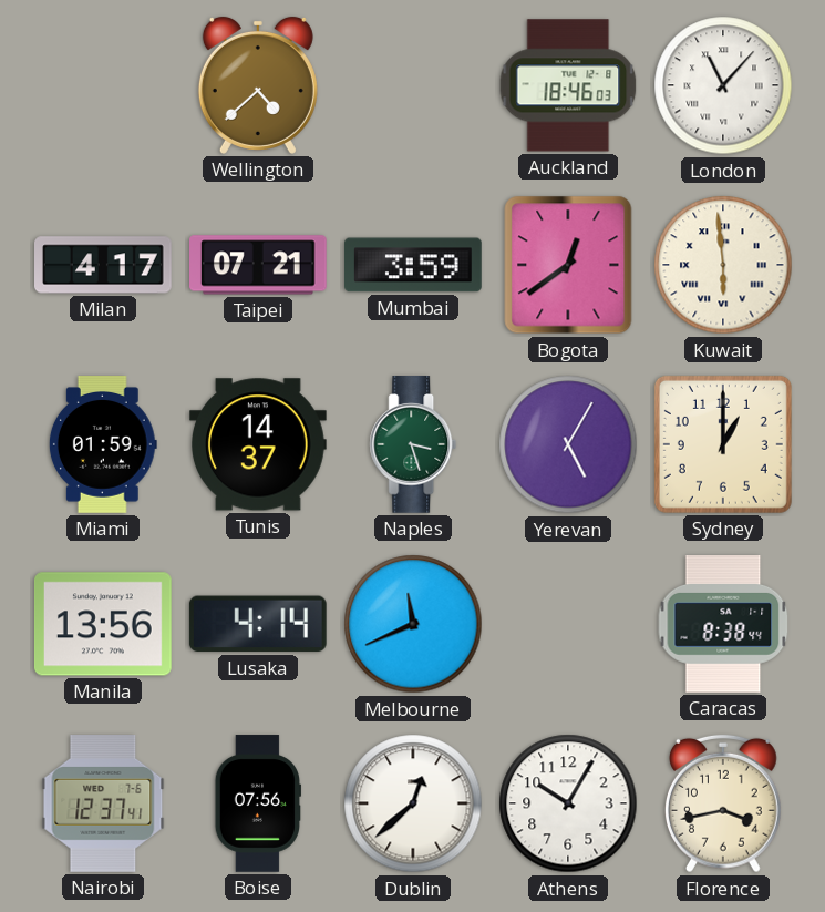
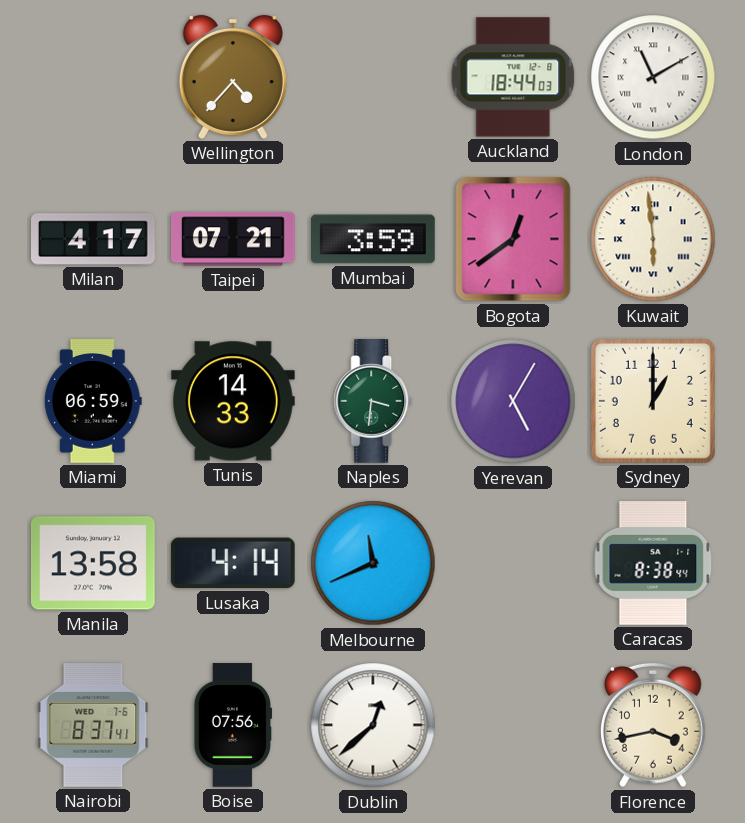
Wellington: 4:38 -> 4:37 (233, 77)
Auckland: 18:46 -> 18:44 (513, 77)
London: 11:07 -> 11:10 (653, 77)
Miami: 01:59 -> 06:59 (93, 402)
Tunis: 14:37 -> 14:33 (234, 401)
Naples: 3:27 -> 3:31 (373, 402)
Manila: 13:56 -> 13:58 (93, 563)
Nairobi: 12:37 -> 8:37 (93, 726)
Athens: 10:05 -> none (568, 803)
